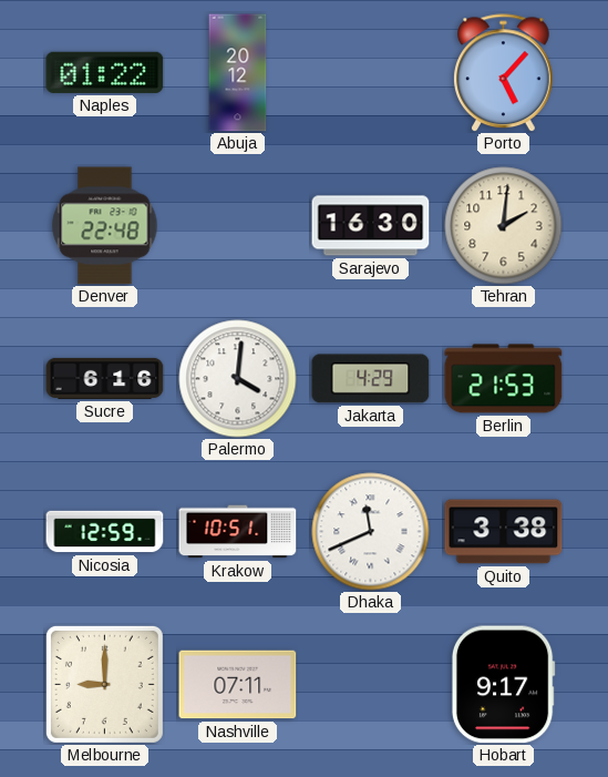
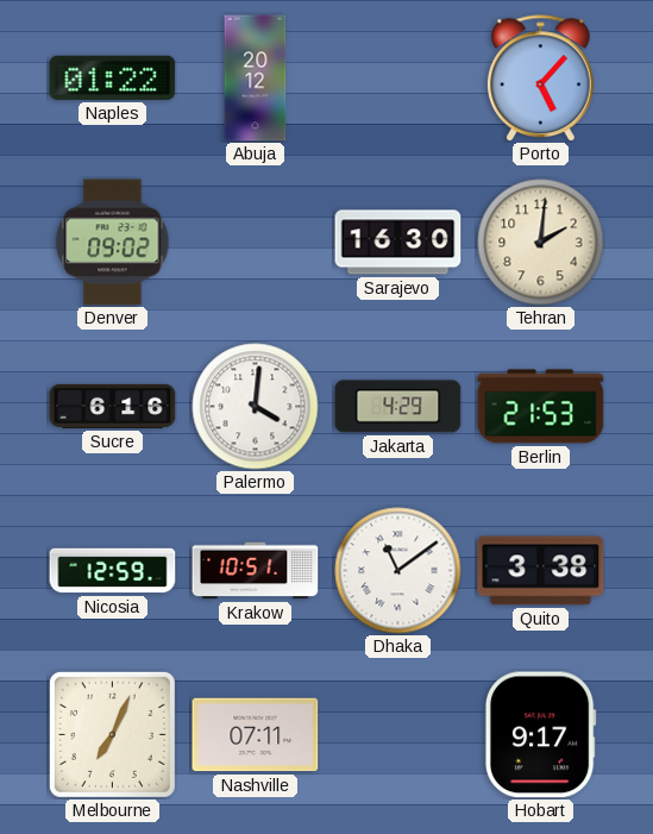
Denver: 22:48 -> 09:02 (113, 243)
Dhaka: 11:41 -> 11:09 (398, 571)
Melbourne: 9:00 -> 7:04 (112, 734)
